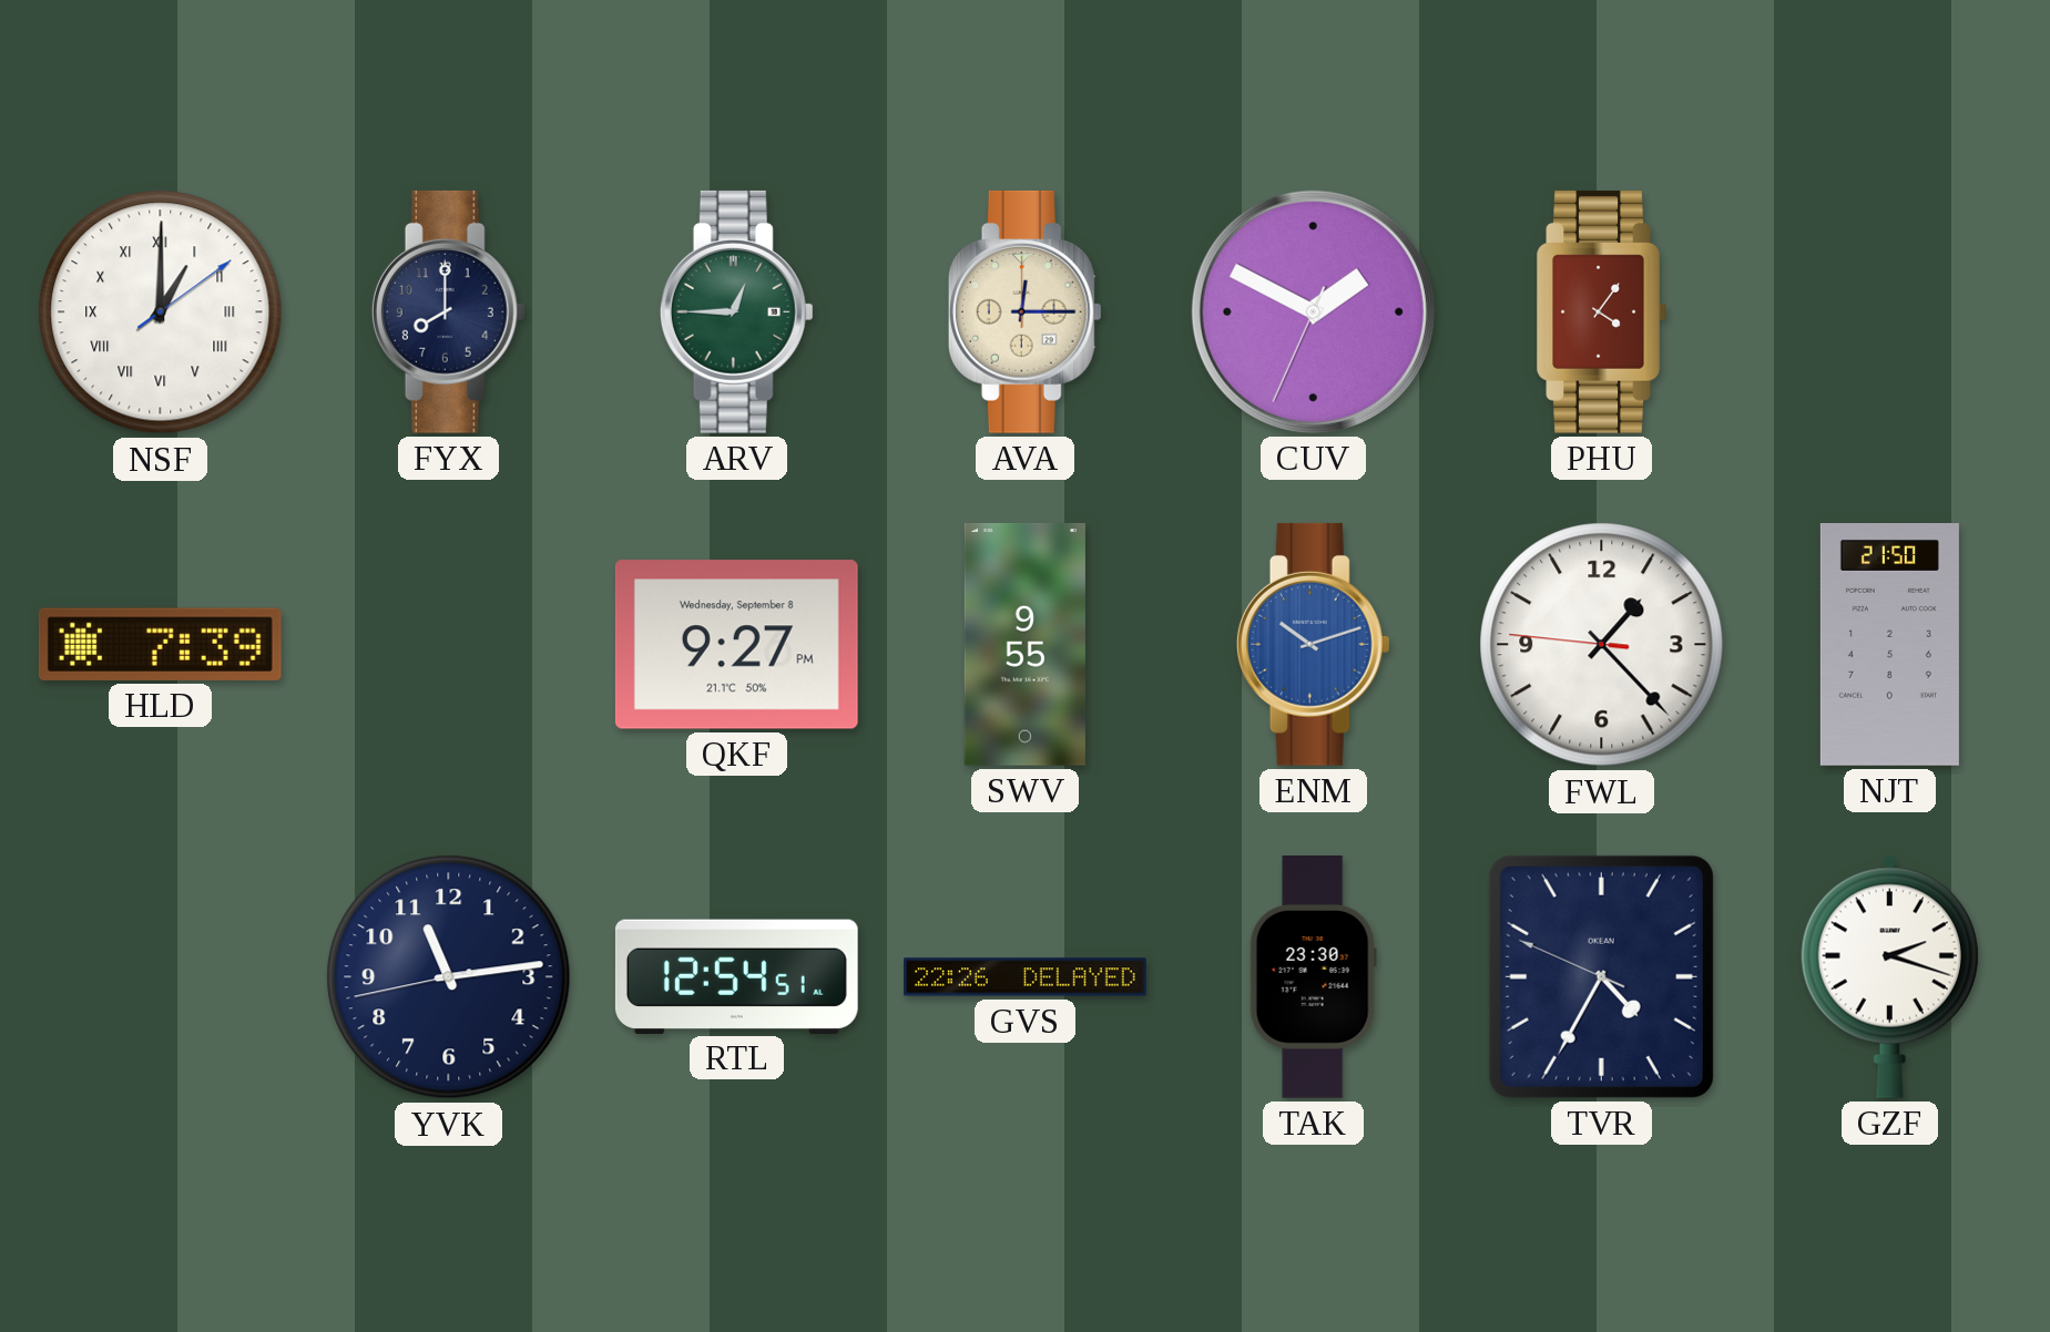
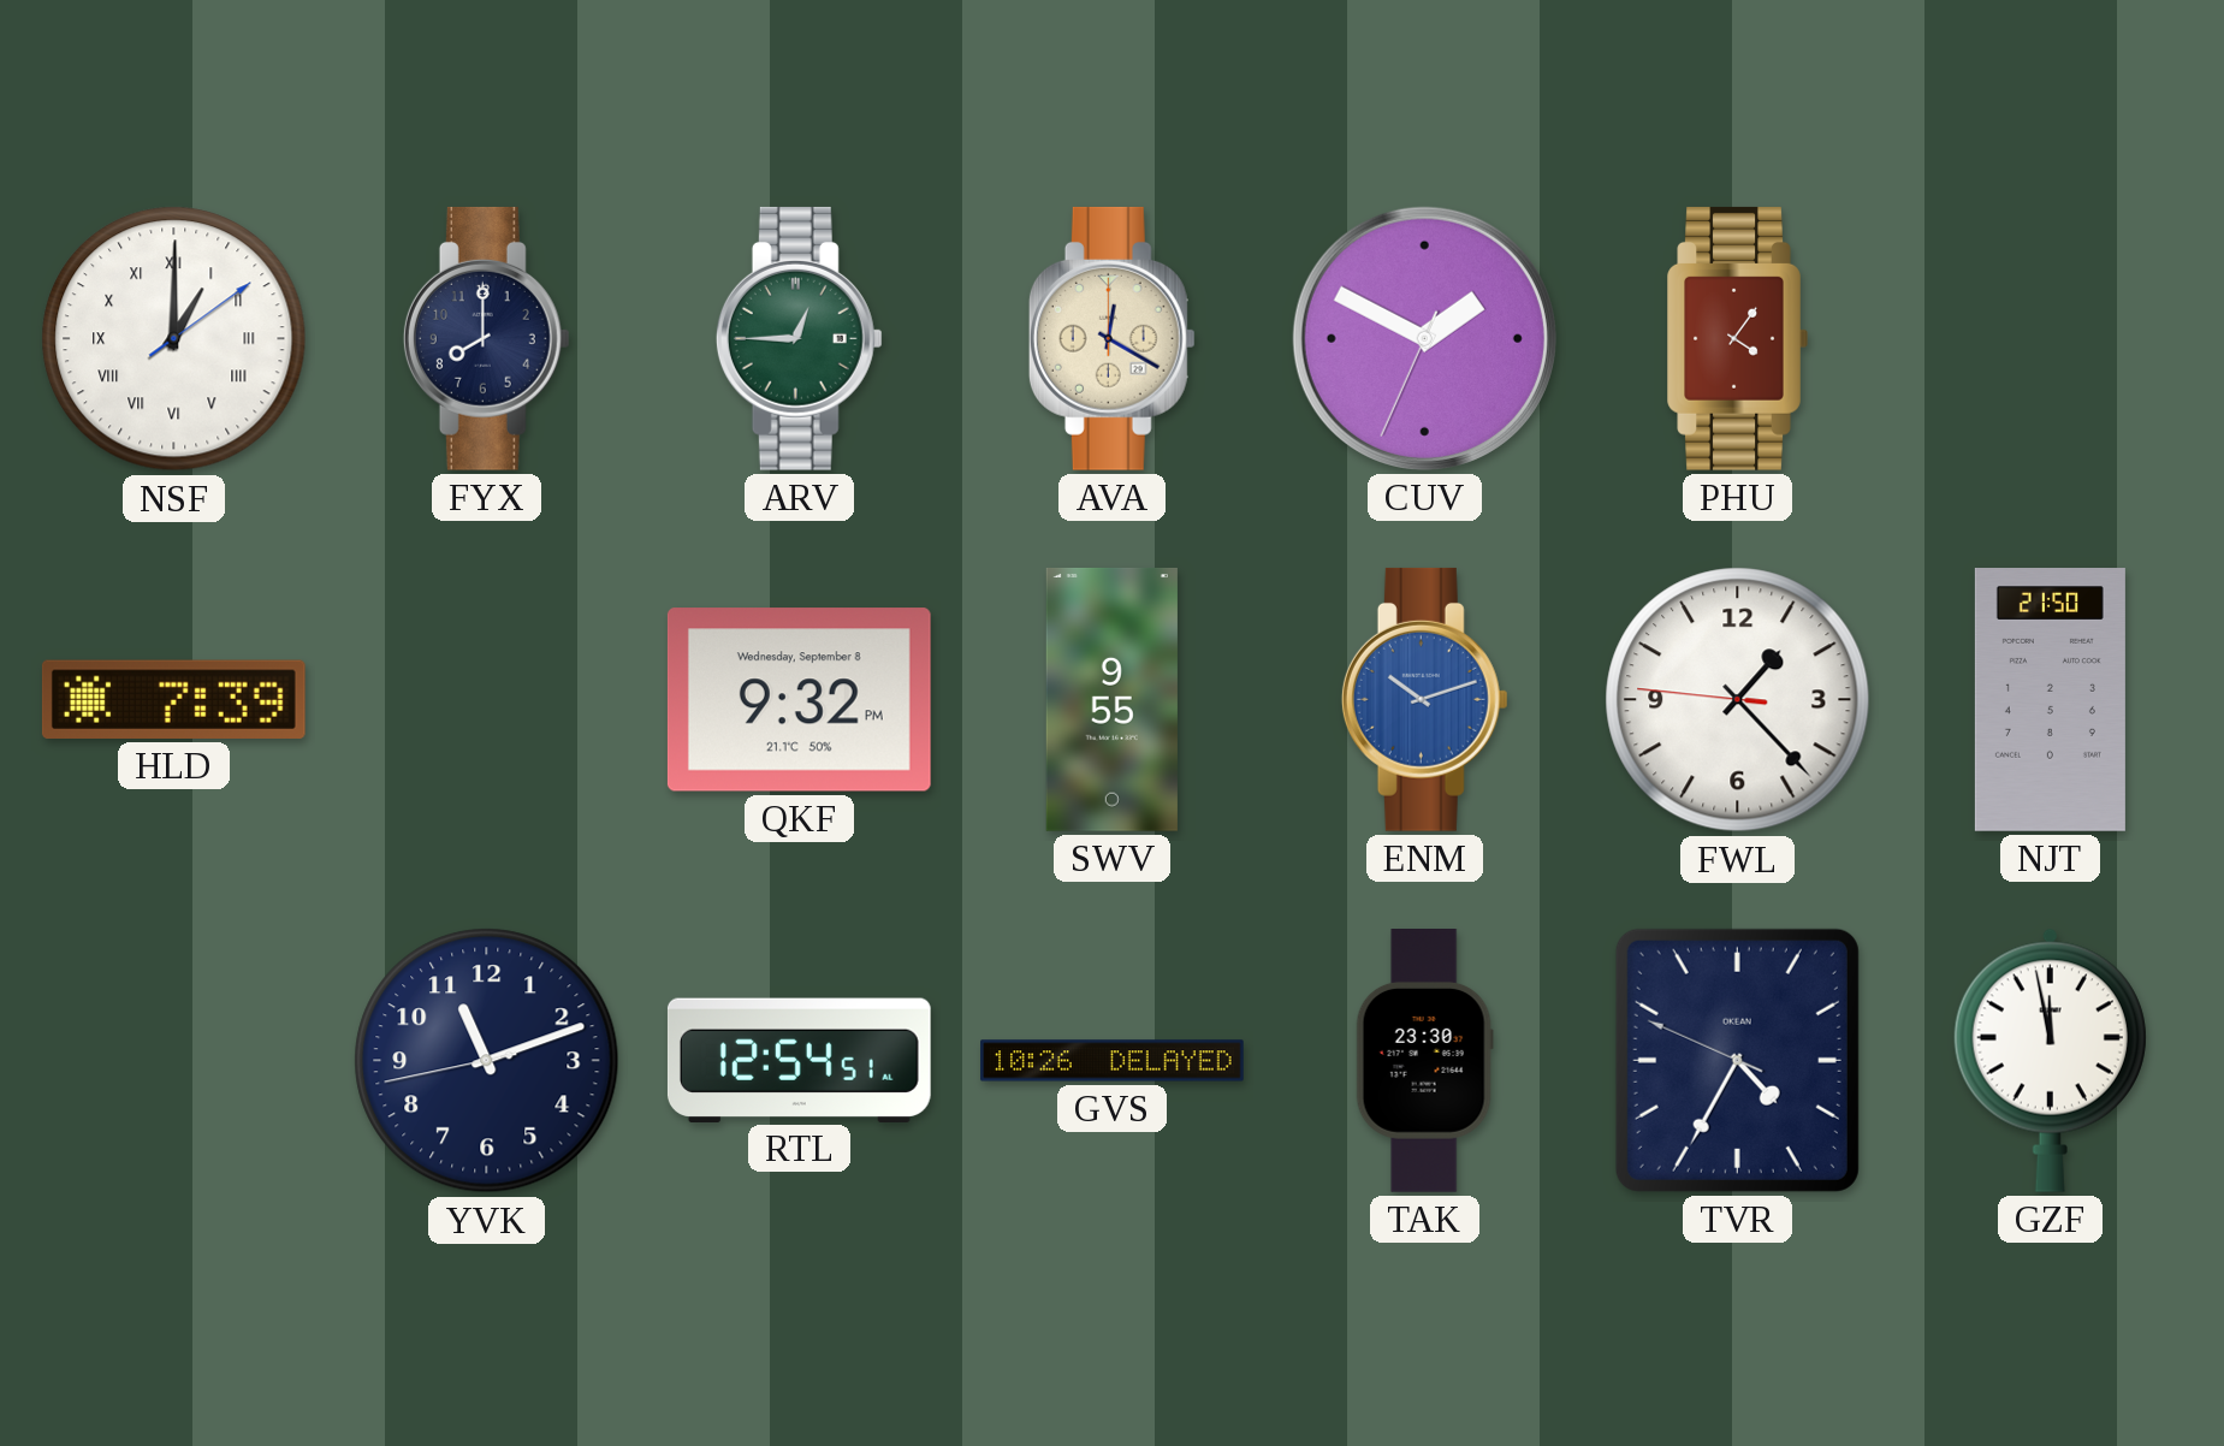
AVA: 12:15 -> 12:20 (1111, 338)
QKF: 9:27 -> 9:32 (799, 700)
YVK: 11:13 -> 11:11 (487, 1061)
GVS: 22:26 -> 10:26 (1113, 1061)
GZF: 2:18 -> 11:58 (2050, 1060)
